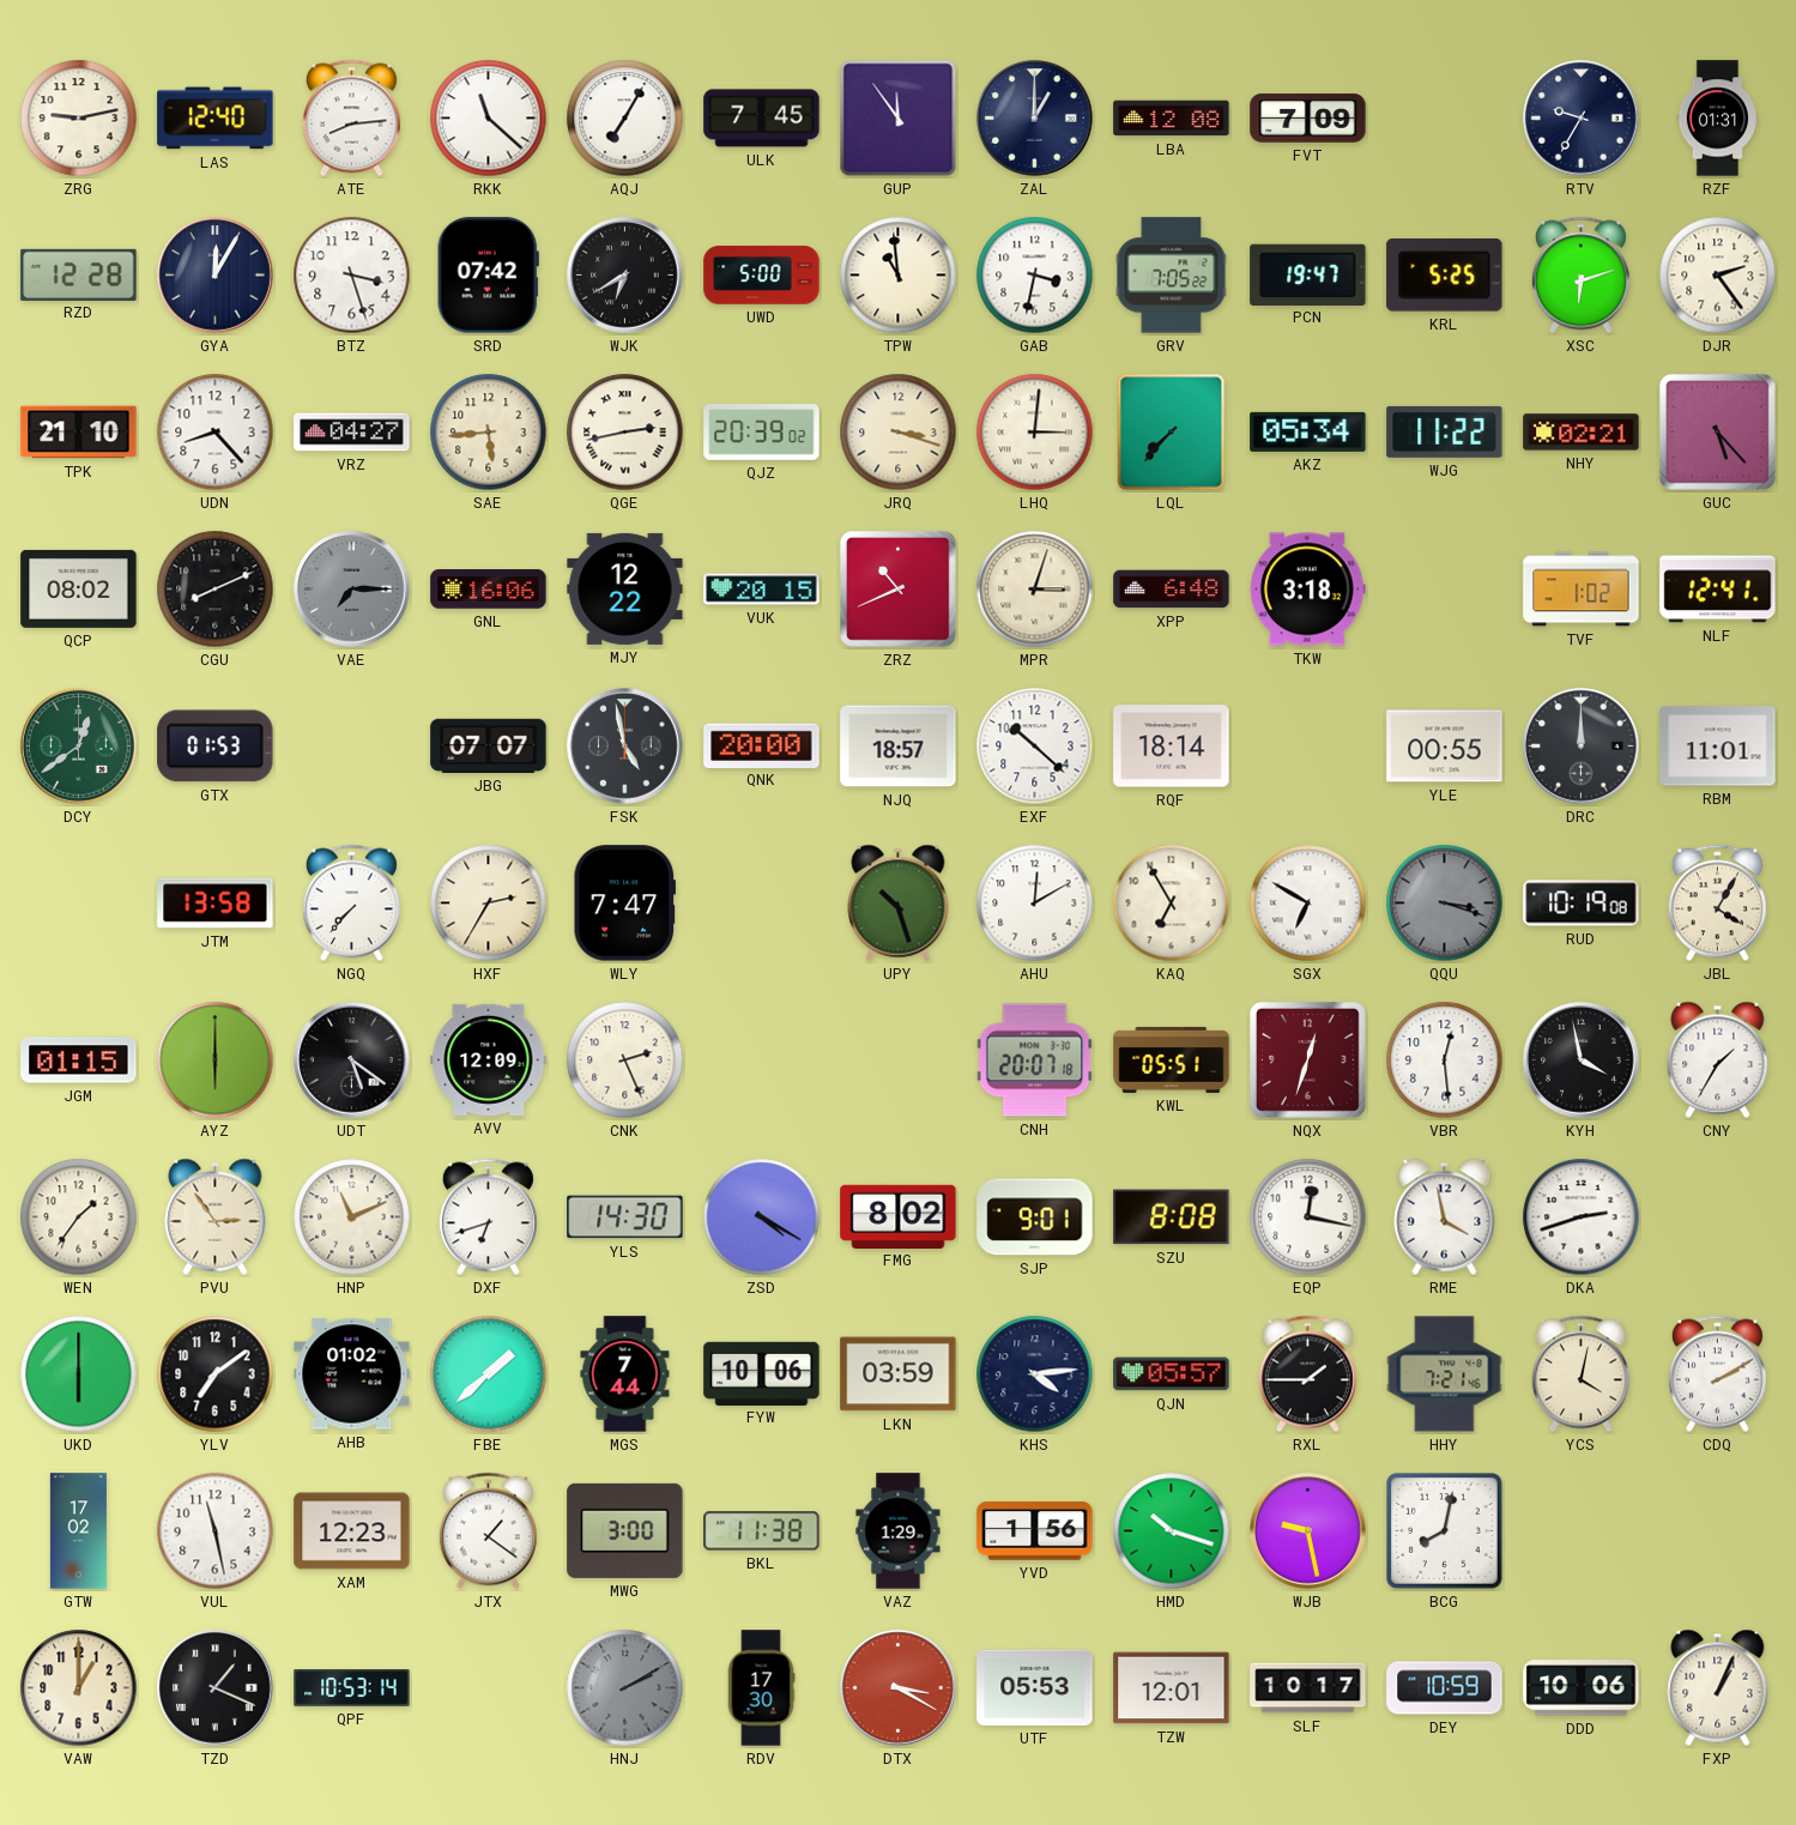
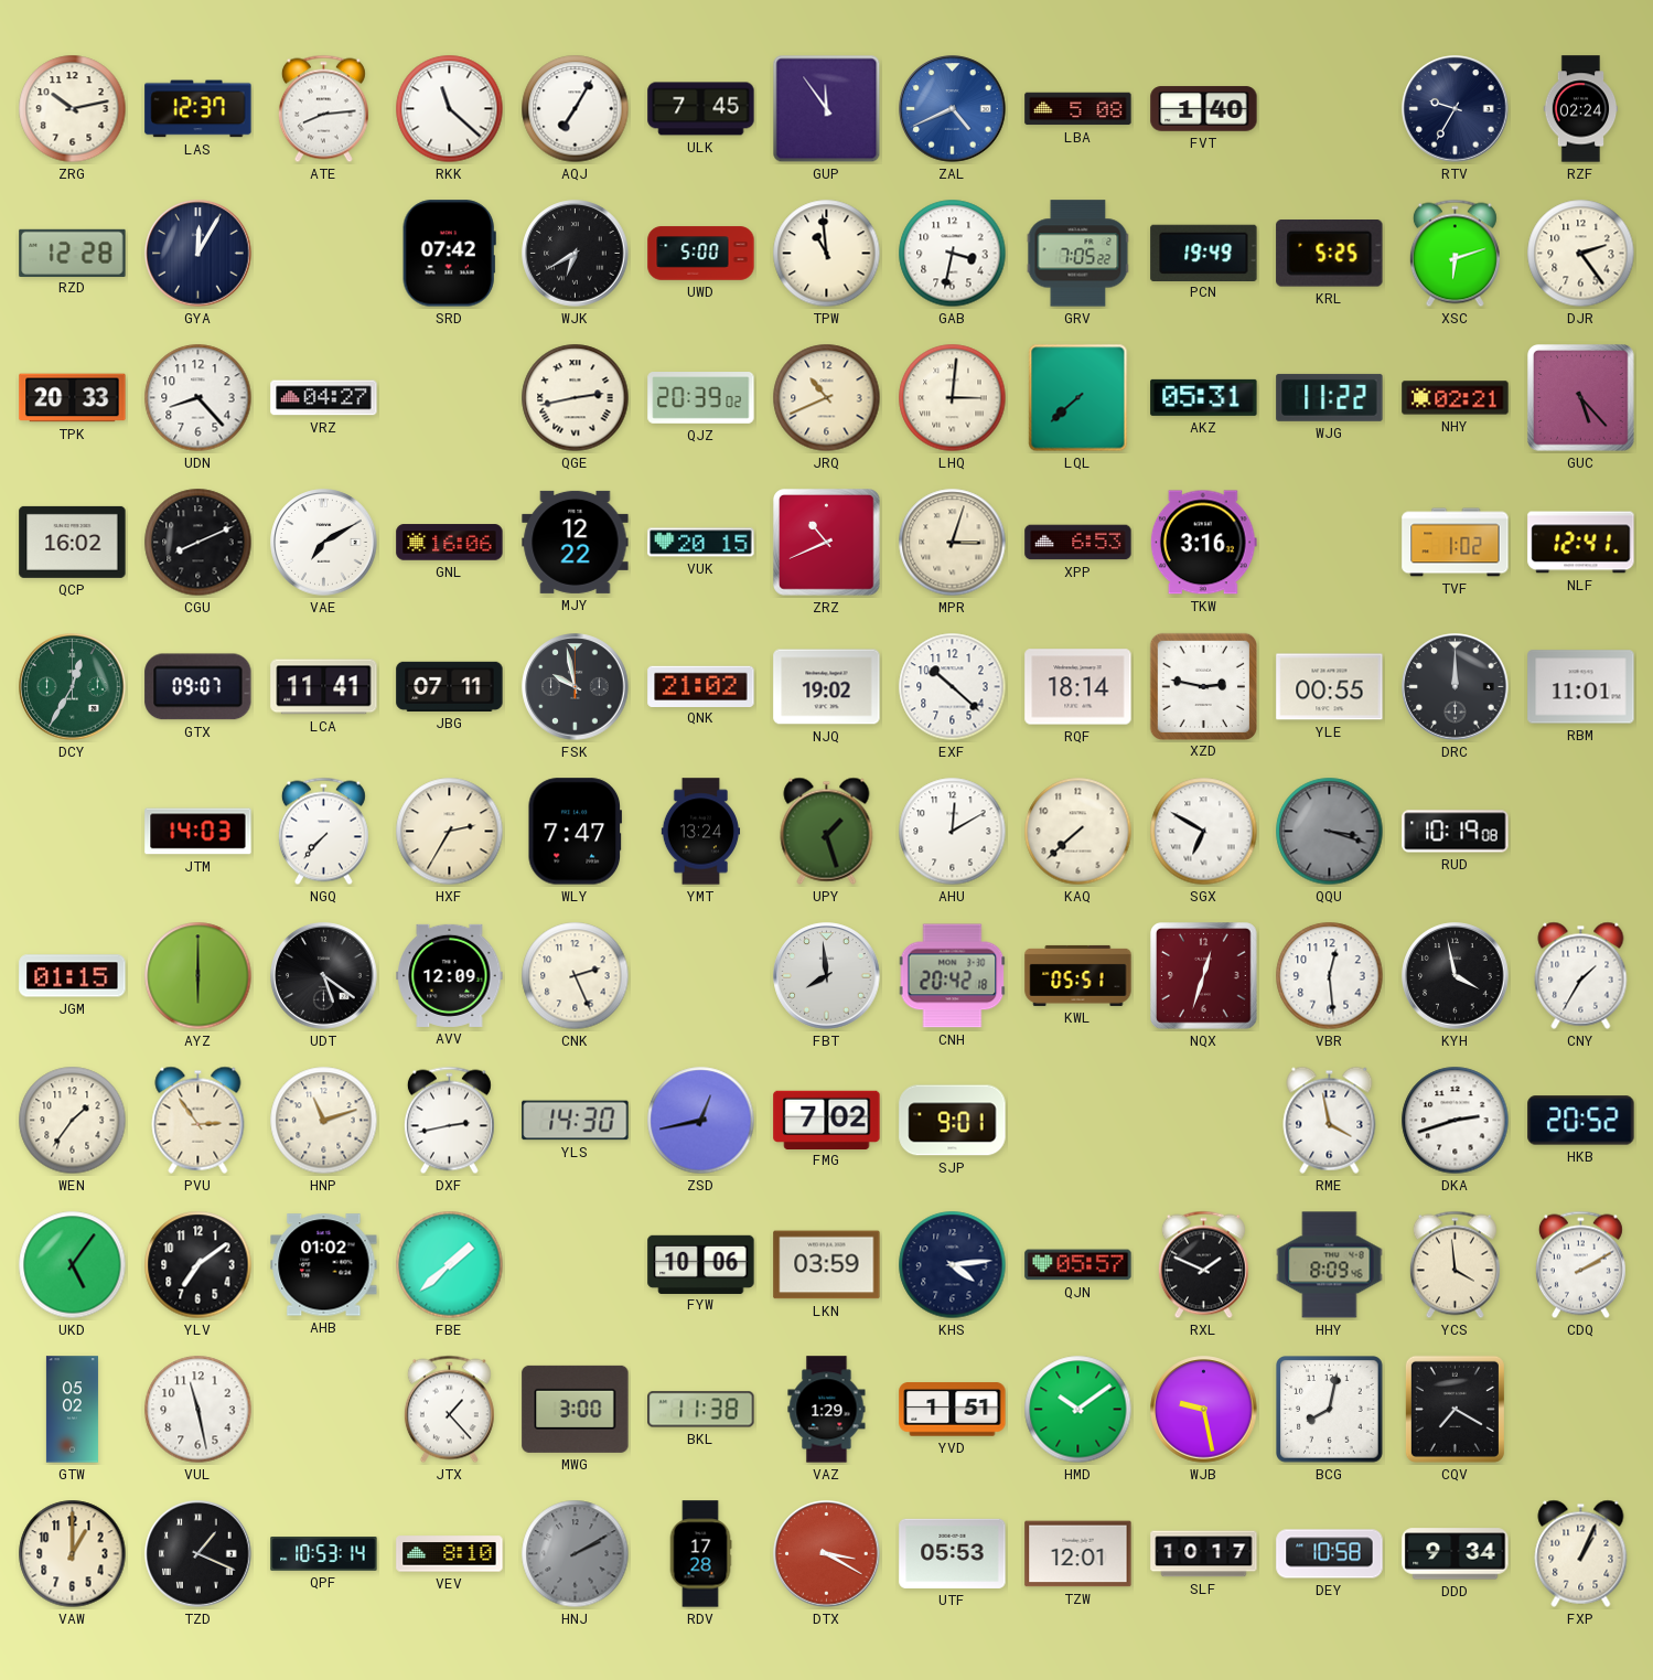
ZRG: 9:13 -> 10:13 (73, 109)
LAS: 12:40 -> 12:37 (198, 109)
ZAL: 1:00 -> 4:41 (953, 109)
ZAL dial: navy -> blue (953, 109)
LBA: 12:08 -> 5:08 (1078, 109)
FVT: 7:09 -> 1:40 (1204, 109)
RZF: 01:31 -> 02:24 (1581, 109)
BTZ: 3:27 -> none (352, 276)
PCN: 19:47 -> 19:49 (1204, 253)
TPK: 21:10 -> 20:33 (73, 398)
SAE: 5:44 -> none (489, 433)
JRQ: 3:18 -> 10:41 (827, 398)
LQL: 7:37 -> 7:38 (1078, 398)
AKZ: 05:34 -> 05:31 (1204, 397)
QCP: 08:02 -> 16:02 (73, 542)
VAE: 7:15 -> 7:10 (324, 543)
VAE dial: grey -> white (324, 543)
XPP: 6:48 -> 6:53 (1078, 543)
TKW: 3:18 -> 3:16 (1203, 543)
DCY: 12:39 -> 12:35 (73, 687)
GTX: 01:53 -> 09:07 (198, 687)
LCA: none -> 11:41 (324, 687)
JBG: 07:07 -> 07:11 (450, 686)
FSK: 4:58 -> 9:58 (576, 687)
QNK: 20:00 -> 21:02 (701, 686)
NJQ: 18:57 -> 19:02 (827, 687)
XZD: none -> 2:47 (1203, 686)
JTM: 13:58 -> 14:03 (198, 832)
YMT: none -> 13:24 (701, 832)
UPY: 10:27 -> 1:27 (827, 831)
KAQ: 6:55 -> 7:38 (1078, 832)
JBL: 4:05 -> none (1717, 904)
FBT: none -> 7:59 (827, 976)
CNH: 20:07 -> 20:42 (953, 976)
HNP: 11:11 -> 11:12 (324, 1121)
DXF: 6:42 -> 2:43 (449, 1121)
ZSD: 4:20 -> 12:43 (701, 1121)
FMG: 8:02 -> 7:02 (827, 1120)
SZU: 8:08 -> none (1172, 1217)
EQP: 12:17 -> none (1308, 1217)
HKB: none -> 20:52 (1581, 1121)
UKD: 6:00 -> 5:06 (73, 1265)
MGS: 7:44 -> none (625, 1374)
RXL: 1:45 -> 1:49 (1203, 1265)
HHY: 7:21 -> 8:09 (1330, 1265)
YCS: 4:02 -> 3:59 (1455, 1265)
GTW: 17:02 -> 05:02 (72, 1410)
XAM: 12:23 -> none (352, 1531)
JTX: 1:21 -> 1:23 (449, 1410)
YVD: 1:56 -> 1:51 (953, 1410)
HMD: 10:18 -> 10:09 (1078, 1410)
CQV: none -> 7:20 (1455, 1409)
VEV: none -> 8:10 (450, 1554)
RDV: 17:30 -> 17:28 (700, 1554)
DEY: 10:59 -> 10:58 (1330, 1554)
DDD: 10:06 -> 9:34 (1456, 1554)
